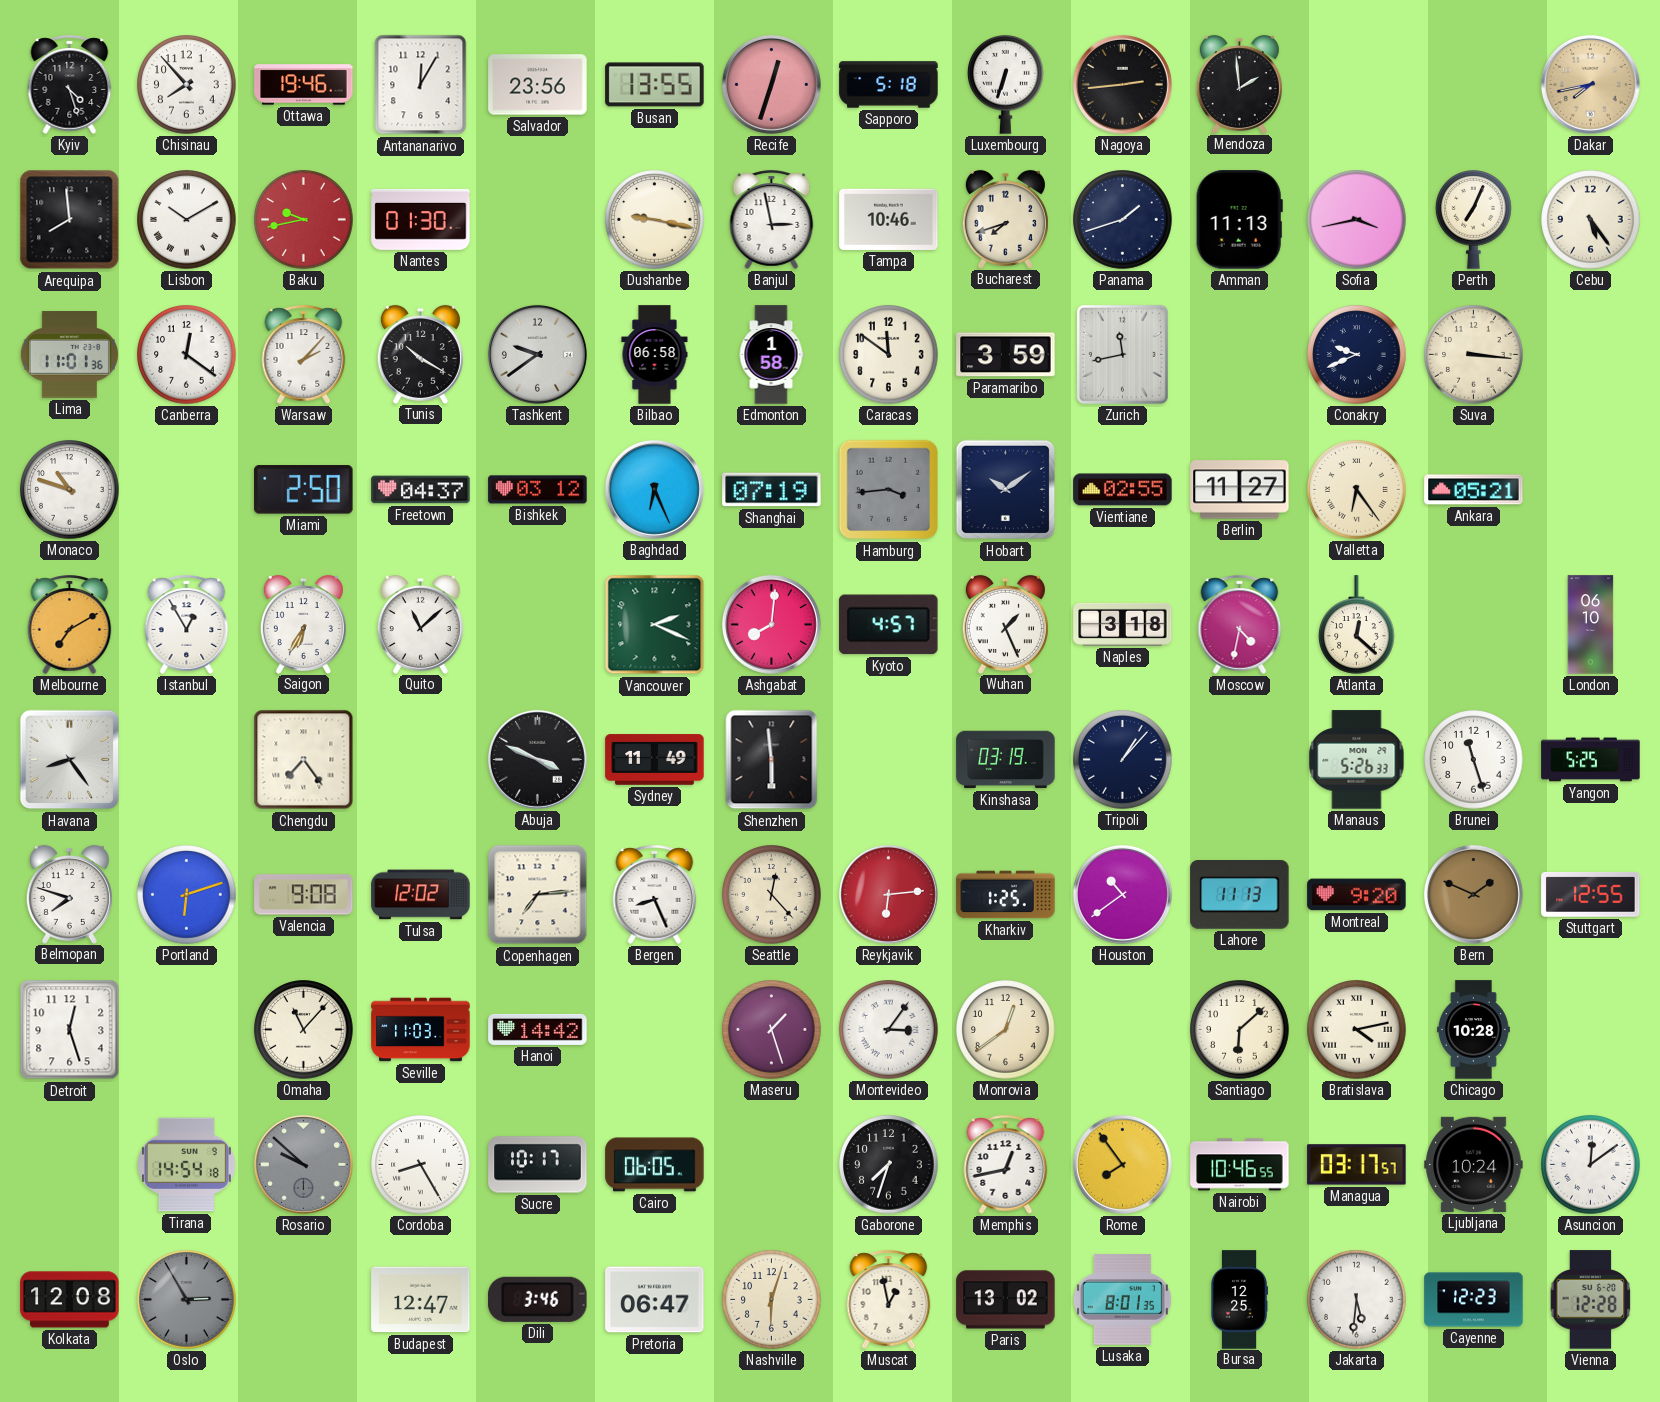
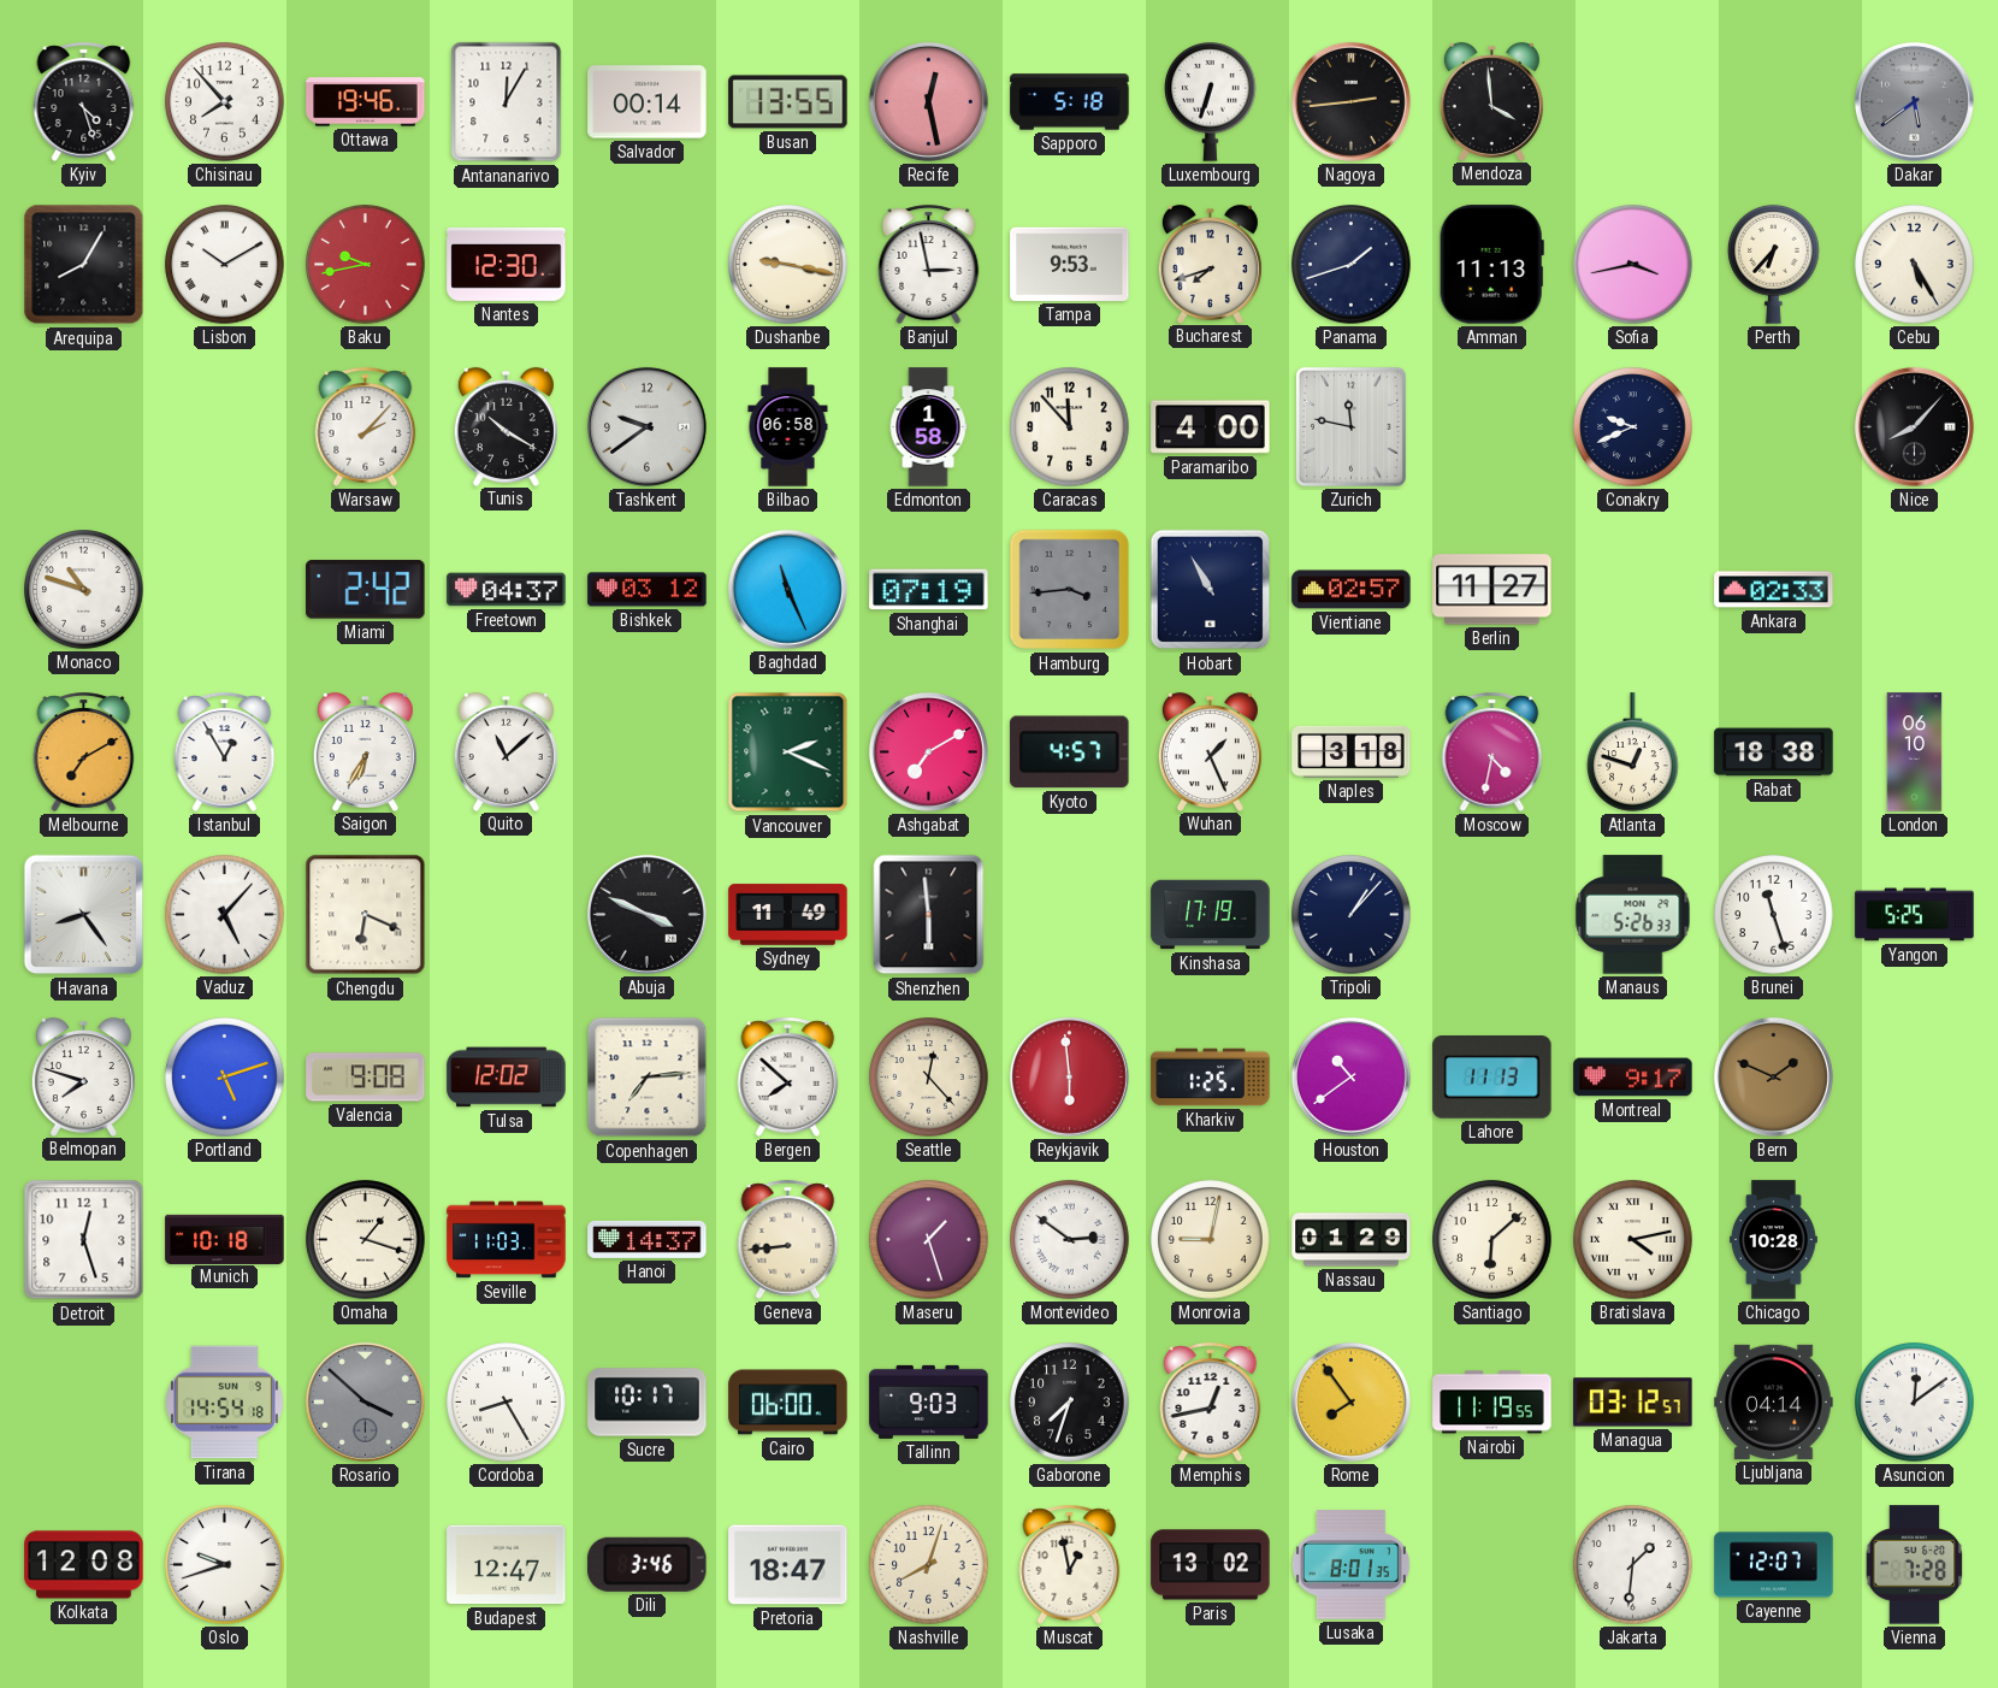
Salvador: 23:56 -> 00:14 (648, 102)
Recife: 12:33 -> 12:28 (928, 101)
Mendoza: 1:59 -> 3:59 (1491, 101)
Dakar: 7:43 -> 5:39 (1914, 101)
Dakar dial: champagne -> grey (1914, 101)
Arequipa: 7:59 -> 8:05 (84, 265)
Nantes: 01:30 -> 12:30 (507, 264)
Tampa: 10:46 -> 9:53 (1070, 264)
Perth: 7:04 -> 6:37 (1774, 264)
Cebu: 5:24 -> 5:25 (1915, 265)
Lima: 11:01 -> none (69, 355)
Canberra: 12:21 -> none (187, 355)
Caracas: 11:51 -> 11:53 (1070, 427)
Paramaribo: 3:59 -> 4:00 (1211, 427)
Zurich: 11:43 -> 11:47 (1350, 426)
Suva: 3:16 -> none (1474, 355)
Nice: none -> 8:07 (1914, 426)
Miami: 2:50 -> 2:42 (366, 590)
Baghdad: 6:26 -> 11:26 (787, 589)
Hobart: 10:09 -> 10:55 (1211, 590)
Vientiane: 02:55 -> 02:57 (1352, 590)
Valletta: 6:24 -> none (1357, 490)
Ankara: 05:21 -> 02:33 (1774, 590)
Ashgabat: 8:01 -> 7:10 (928, 751)
Atlanta: 12:22 -> 12:48 (1633, 752)
Rabat: none -> 18:38 (1774, 752)
Vaduz: none -> 5:07 (225, 915)
Chengdu: 7:24 -> 6:19 (366, 915)
Kinshasa: 03:19 -> 17:19 (1211, 915)
Portland: 6:12 -> 5:12 (225, 1078)
Bergen: 8:26 -> 7:52 (788, 1076)
Reykjavik: 6:14 -> 5:59 (1069, 1076)
Montreal: 9:20 -> 9:17 (1633, 1078)
Stuttgart: 12:55 -> none (1591, 895)
Munich: none -> 10:18 (225, 1239)
Omaha: 11:07 -> 1:18 (366, 1240)
Hanoi: 14:42 -> 14:37 (648, 1239)
Geneva: none -> 8:44 (788, 1239)
Montevideo: 3:06 -> 2:51 (1070, 1240)
Monrovia: 12:39 -> 9:02 (1211, 1240)
Nassau: none -> 01:29 (1352, 1240)
Rosario: 9:52 -> 3:52 (365, 1401)
Cairo: 06:05 -> 06:00 (788, 1403)
Tallinn: none -> 9:03 (929, 1401)
Nairobi: 10:46 -> 11:19 (1492, 1403)
Managua: 03:17 -> 03:12 (1633, 1403)
Ljubljana: 10:24 -> 04:14 (1774, 1401)
Oslo: 2:55 -> 9:42 (225, 1565)
Oslo dial: grey -> white (225, 1565)
Pretoria: 06:47 -> 18:47 (788, 1565)
Nashville: 6:03 -> 8:03 (929, 1565)
Bursa: 12:25 -> none (1239, 1300)
Jakarta: 5:31 -> 1:31 (1633, 1565)
Cayenne: 12:23 -> 12:07 (1774, 1565)
Vienna: 12:28 -> 7:28 (1915, 1565)
